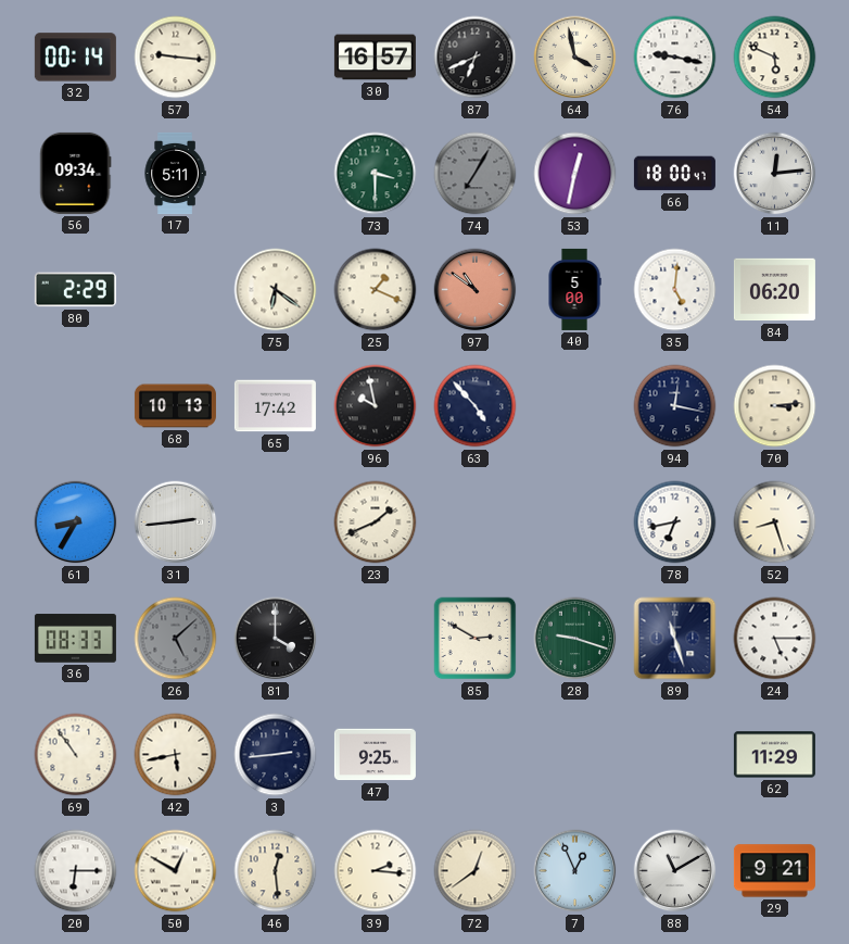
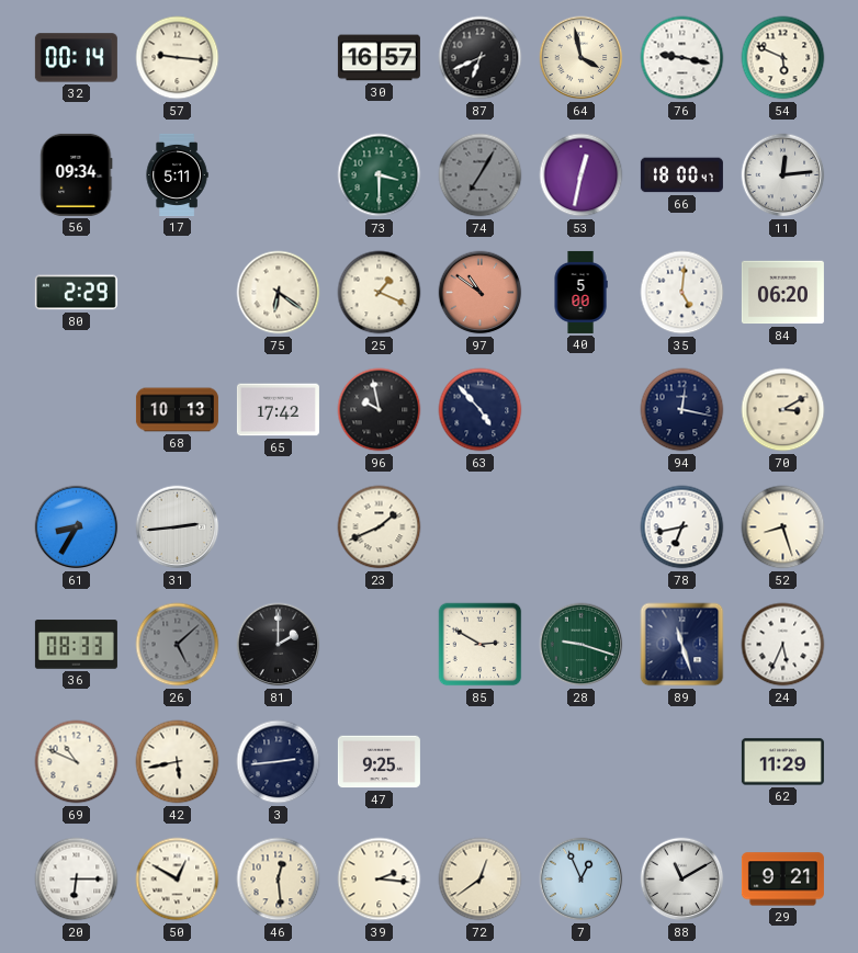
70: 3:14 -> 3:10 (783, 410)
81: 4:00 -> 2:00 (279, 645)
24: 5:15 -> 5:34 (783, 645)
69: 10:54 -> 10:49 (77, 762)
